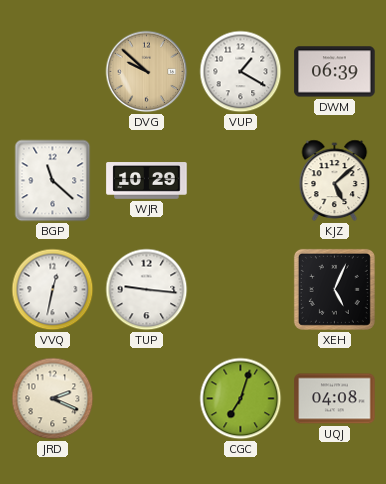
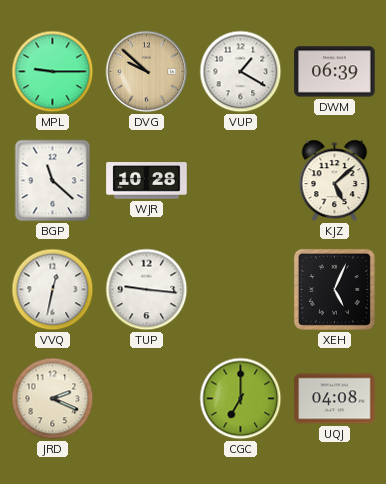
MPL: none -> 9:15 (53, 72)
WJR: 10:29 -> 10:28 (147, 181)
CGC: 7:03 -> 7:00 (241, 399)
